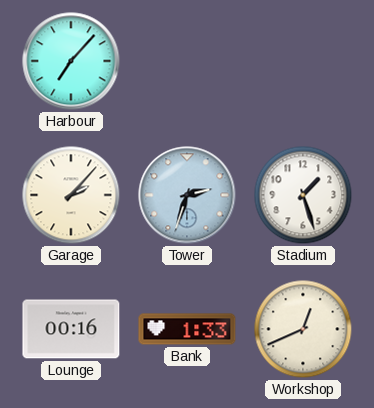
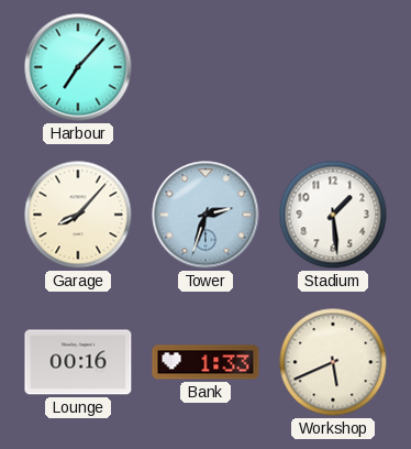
Garage: 2:07 -> 8:07 (78, 215)
Stadium: 1:27 -> 1:29 (333, 215)
Workshop: 12:41 -> 5:41 (333, 362)
